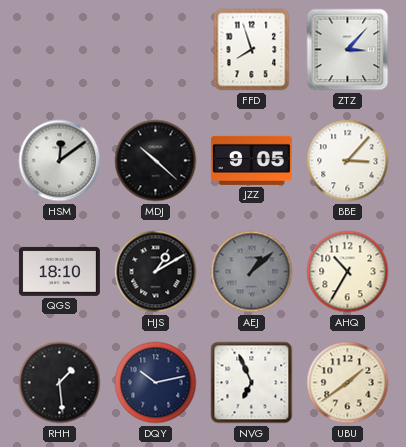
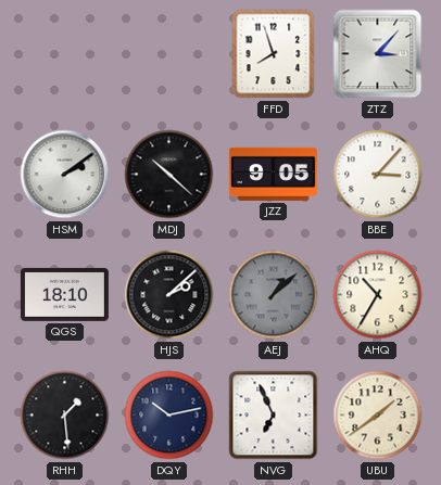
HSM: 12:09 -> 2:09 (65, 175)
HJS: 1:10 -> 2:08 (169, 295)
